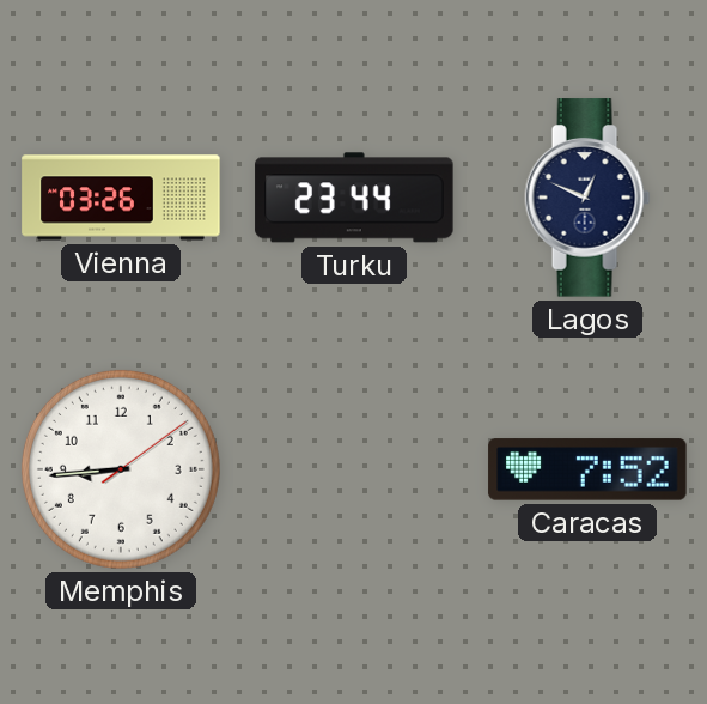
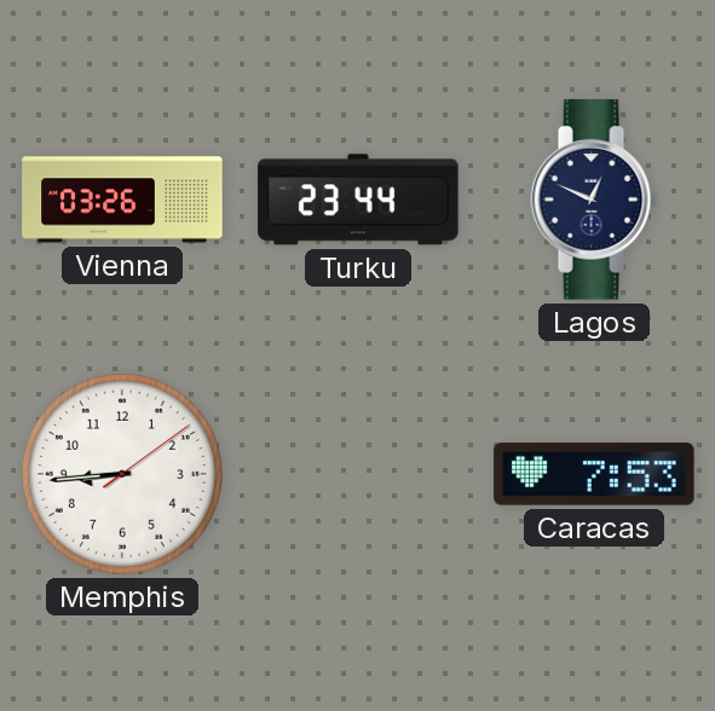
Caracas: 7:52 -> 7:53 (594, 474)
